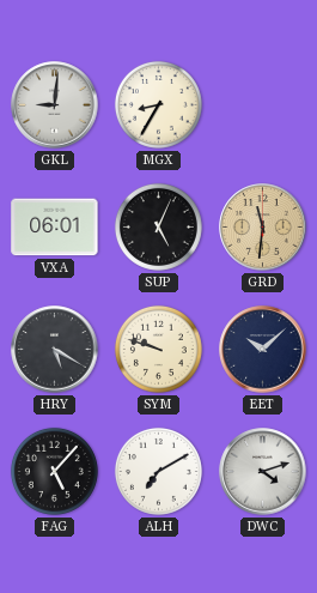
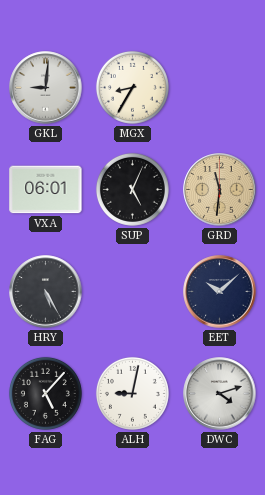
HRY: 5:20 -> 5:25 (46, 292)
SYM: 9:48 -> none (158, 349)
ALH: 7:10 -> 9:02 (132, 393)
